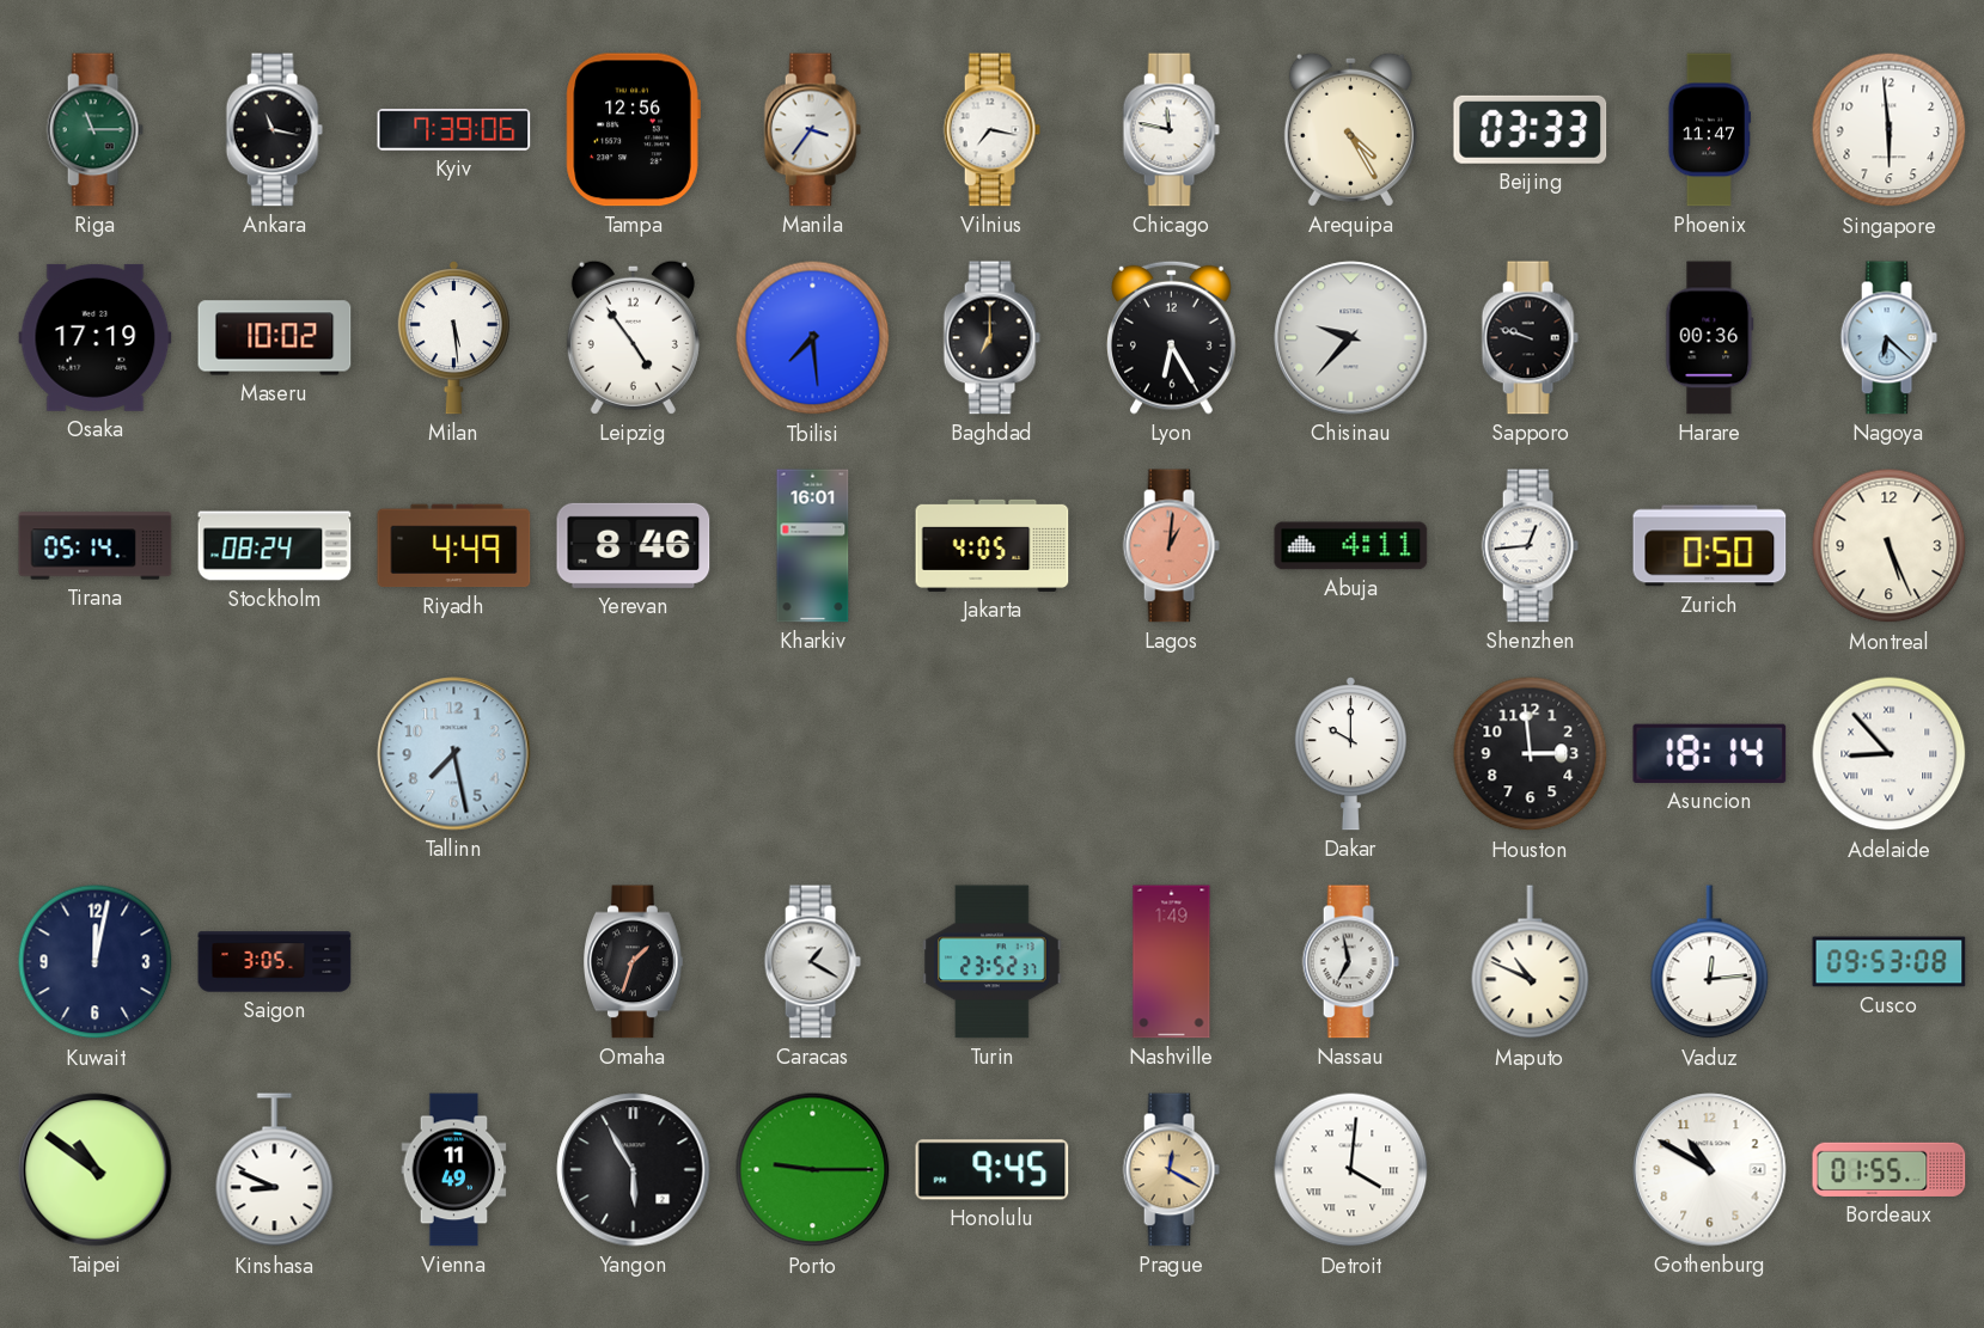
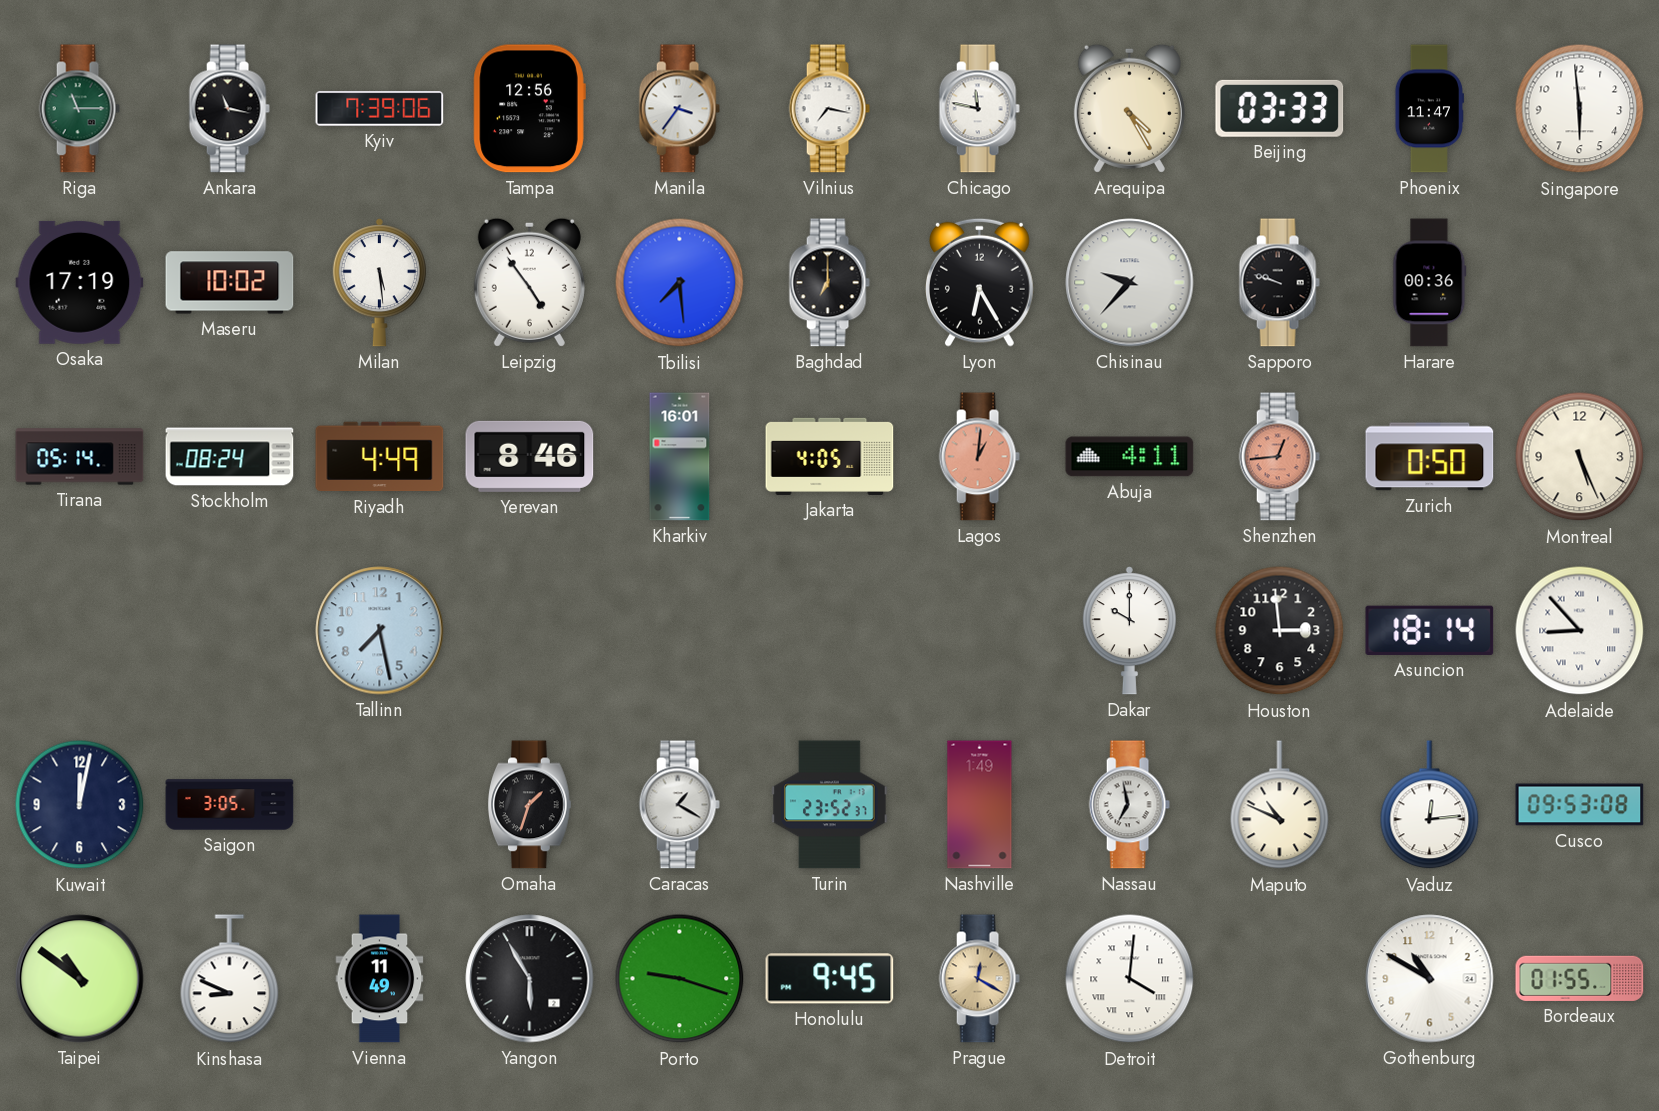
Nagoya: 6:22 -> none (1888, 338)
Shenzhen dial: white -> salmon (1279, 457)
Porto: 9:15 -> 9:18 (680, 979)
